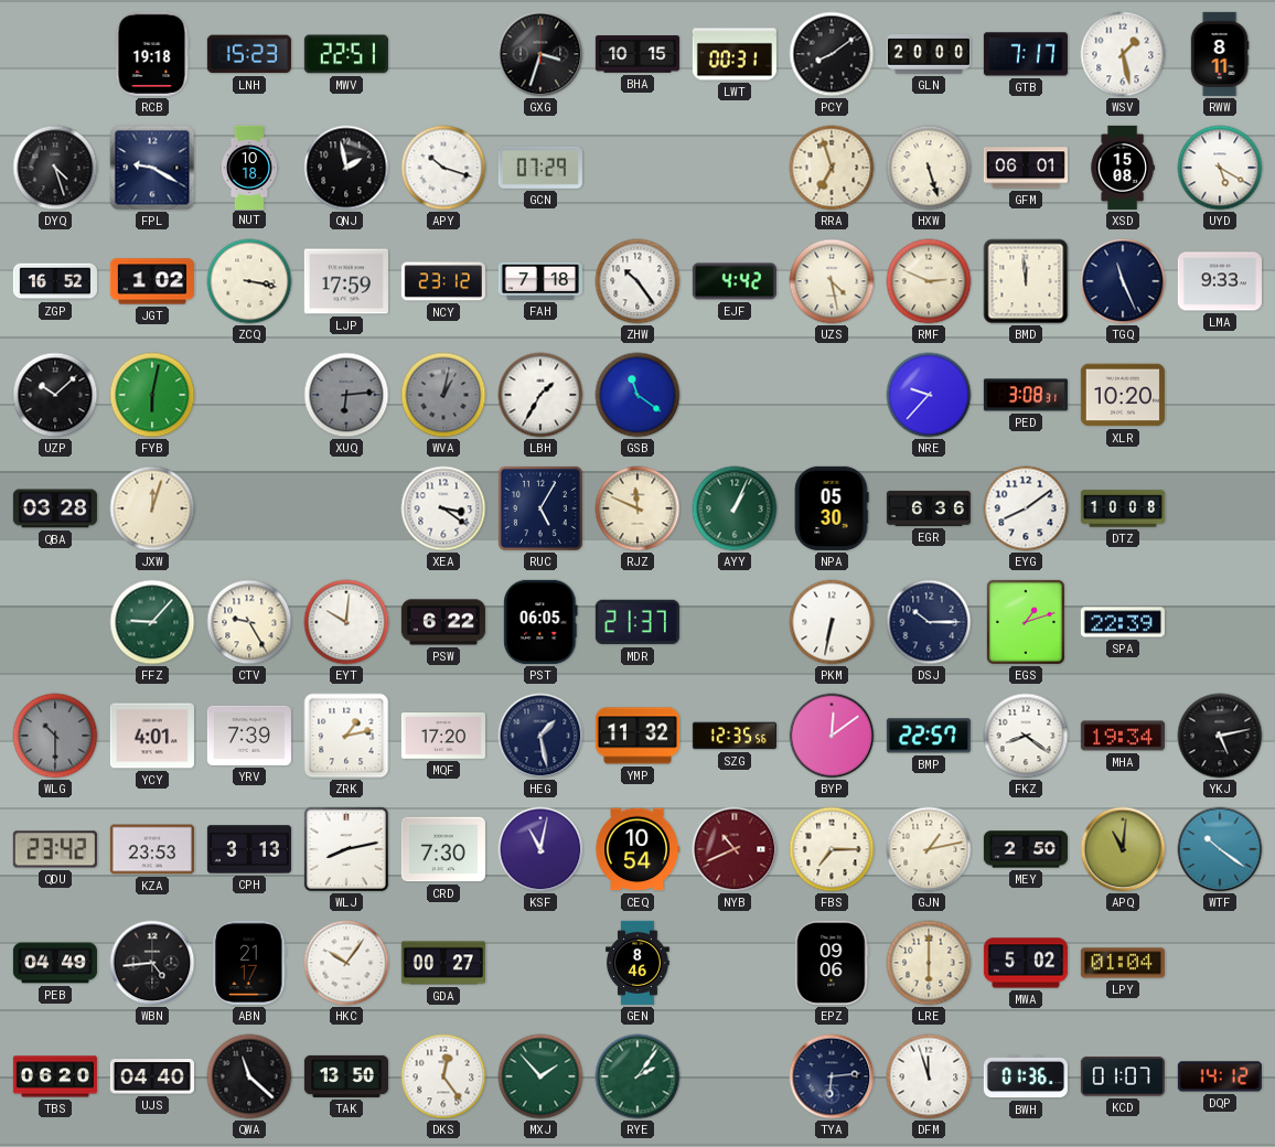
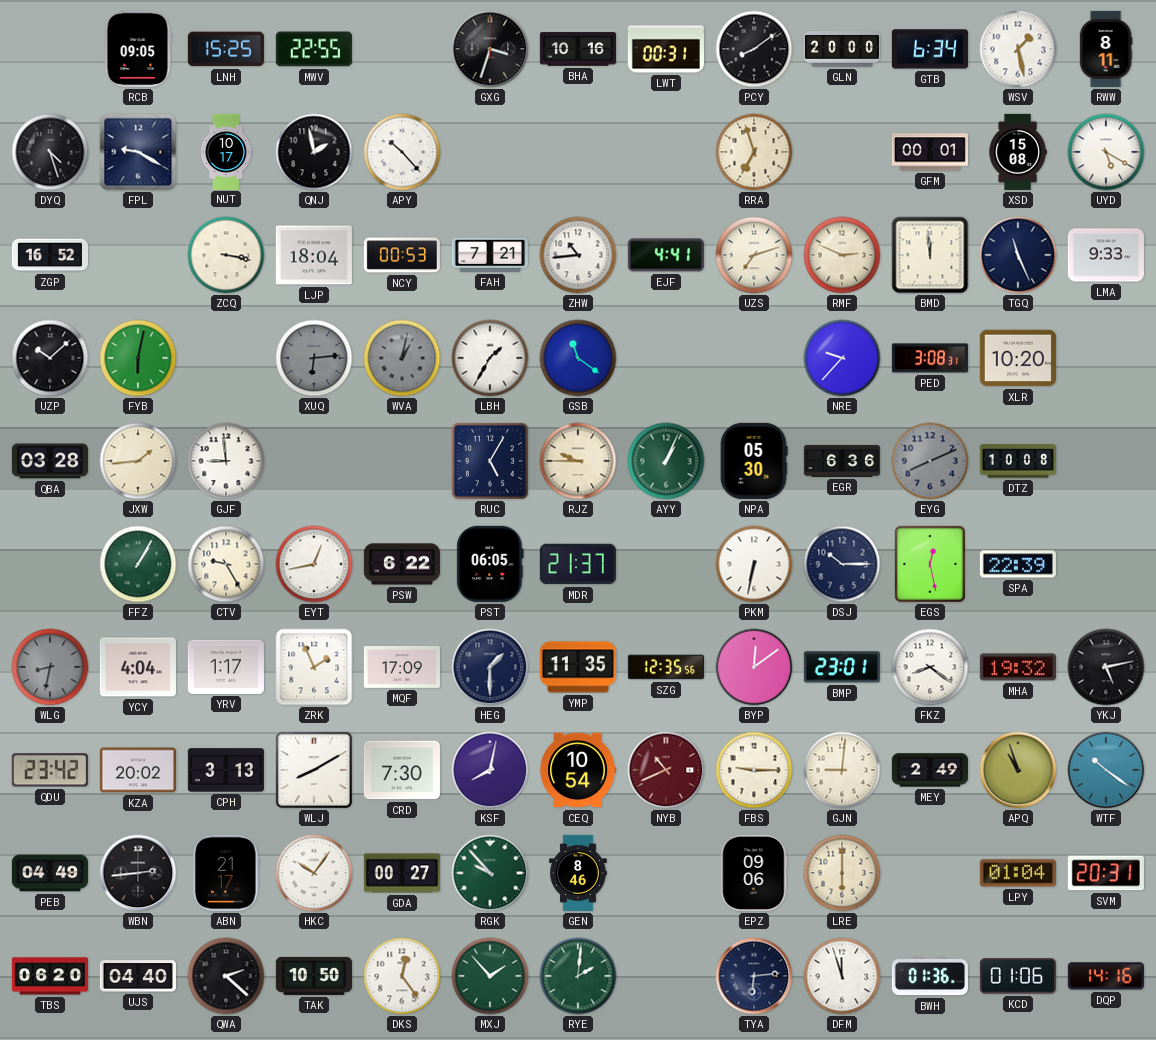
RCB: 19:18 -> 09:05 (138, 49)
LNH: 15:23 -> 15:25 (226, 49)
MWV: 22:51 -> 22:55 (314, 49)
BHA: 10:15 -> 10:16 (578, 49)
GTB: 7:17 -> 6:34 (930, 49)
NUT: 10:18 -> 10:17 (226, 151)
APY: 10:18 -> 10:23 (402, 152)
GCN: 07:29 -> none (540, 168)
HXW: 5:27 -> none (929, 168)
GFM: 06:01 -> 00:01 (930, 152)
JGT: 1:02 -> none (152, 281)
LJP: 17:59 -> 18:04 (314, 255)
NCY: 23:12 -> 00:53 (402, 255)
FAH: 7:18 -> 7:21 (490, 255)
ZHW: 10:24 -> 10:44 (578, 255)
EJF: 4:42 -> 4:41 (666, 255)
UZS: 4:28 -> 7:12 (754, 255)
JXW: 12:03 -> 1:44 (138, 461)
GJF: none -> 8:59 (226, 461)
XEA: 3:21 -> none (443, 508)
RJZ: 11:49 -> 9:45 (578, 461)
EYG: 8:09 -> 8:11 (930, 461)
EYG dial: white -> grey (930, 461)
FFZ: 9:07 -> 1:05 (138, 564)
EYT: 10:01 -> 12:43 (314, 564)
EGS: 1:12 -> 12:28 (930, 564)
WLG: 10:30 -> 8:32 (50, 667)
YCY: 4:01 -> 4:04 (138, 667)
YRV: 7:39 -> 1:17 (226, 667)
ZRK: 1:13 -> 1:56 (314, 667)
MQF: 17:20 -> 17:09 (402, 668)
HEG: 1:28 -> 1:30 (490, 667)
YMP: 11:32 -> 11:35 (578, 667)
BMP: 22:57 -> 23:01 (842, 667)
MHA: 19:34 -> 19:32 (1018, 667)
KZA: 23:53 -> 20:02 (138, 770)
WLJ: 8:13 -> 8:10 (314, 770)
KSF: 11:02 -> 8:02 (490, 770)
FBS: 7:15 -> 9:15 (754, 770)
GJN: 1:13 -> 9:01 (842, 770)
MEY: 2:50 -> 2:49 (930, 770)
APQ: 11:01 -> 10:57 (1018, 770)
WBN: 4:44 -> 2:44 (138, 873)
RGK: none -> 9:53 (490, 873)
MWA: 5:02 -> none (1026, 963)
SVM: none -> 20:31 (1106, 873)
QWA: 11:22 -> 2:22 (226, 976)
TAK: 13:50 -> 10:50 (314, 976)
RYE: 2:06 -> 2:01 (578, 976)
KCD: 01:07 -> 01:06 (1018, 976)
DQP: 14:12 -> 14:16 (1106, 976)
